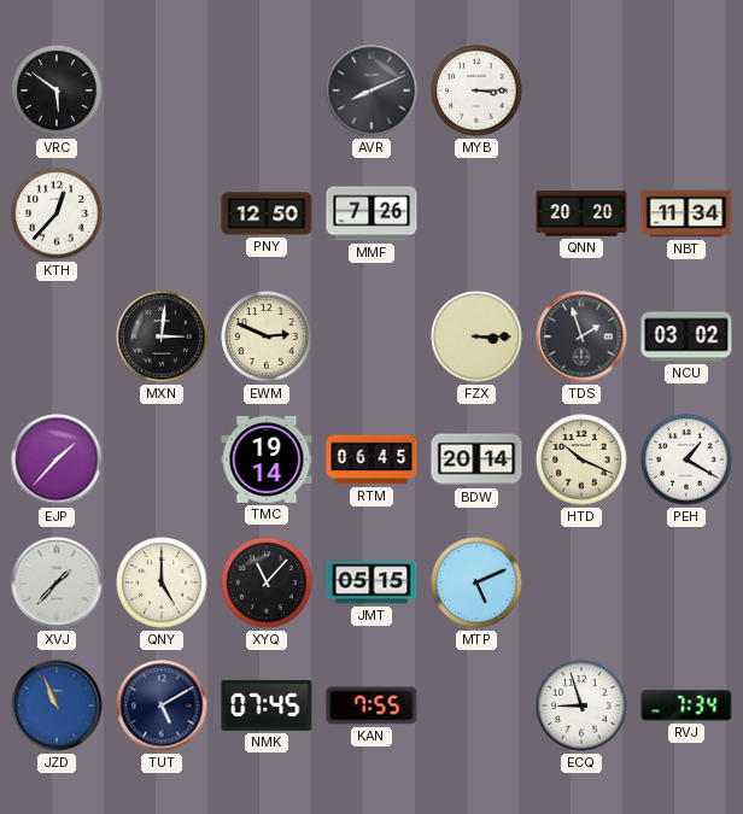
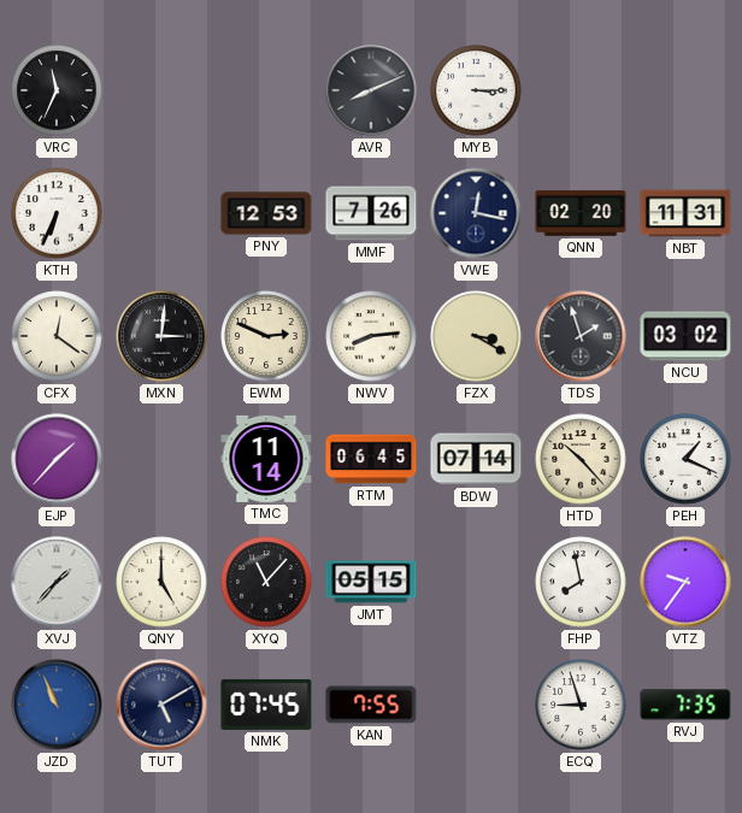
VRC: 5:51 -> 11:34 (57, 90)
KTH: 12:37 -> 6:34 (57, 213)
PNY: 12:50 -> 12:53 (266, 213)
VWE: none -> 12:17 (476, 213)
QNN: 20:20 -> 02:20 (581, 213)
NBT: 11:34 -> 11:31 (685, 213)
CFX: none -> 12:21 (57, 336)
NWV: none -> 8:14 (371, 336)
FZX: 3:15 -> 3:20 (476, 336)
TMC: 19:14 -> 11:14 (266, 459)
BDW: 20:14 -> 07:14 (476, 459)
HTD: 10:19 -> 10:23 (581, 459)
PEH: 1:20 -> 1:19 (685, 459)
MTP: 5:11 -> none (476, 582)
FHP: none -> 7:58 (581, 582)
VTZ: none -> 9:36 (685, 582)
RVJ: 7:34 -> 7:35 (685, 705)
